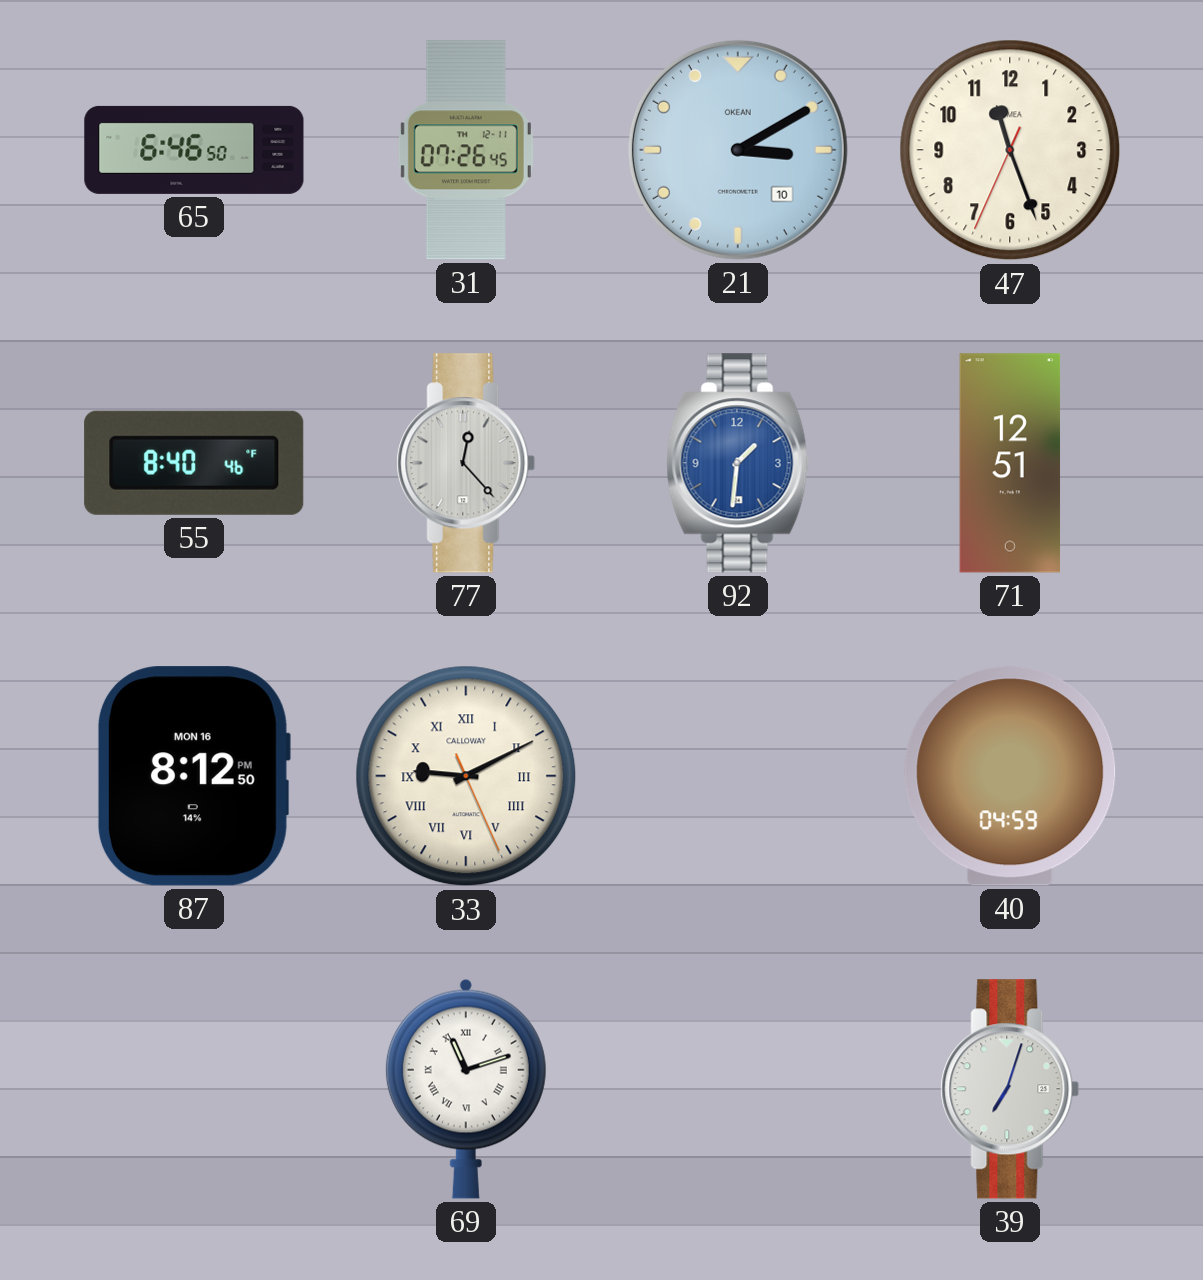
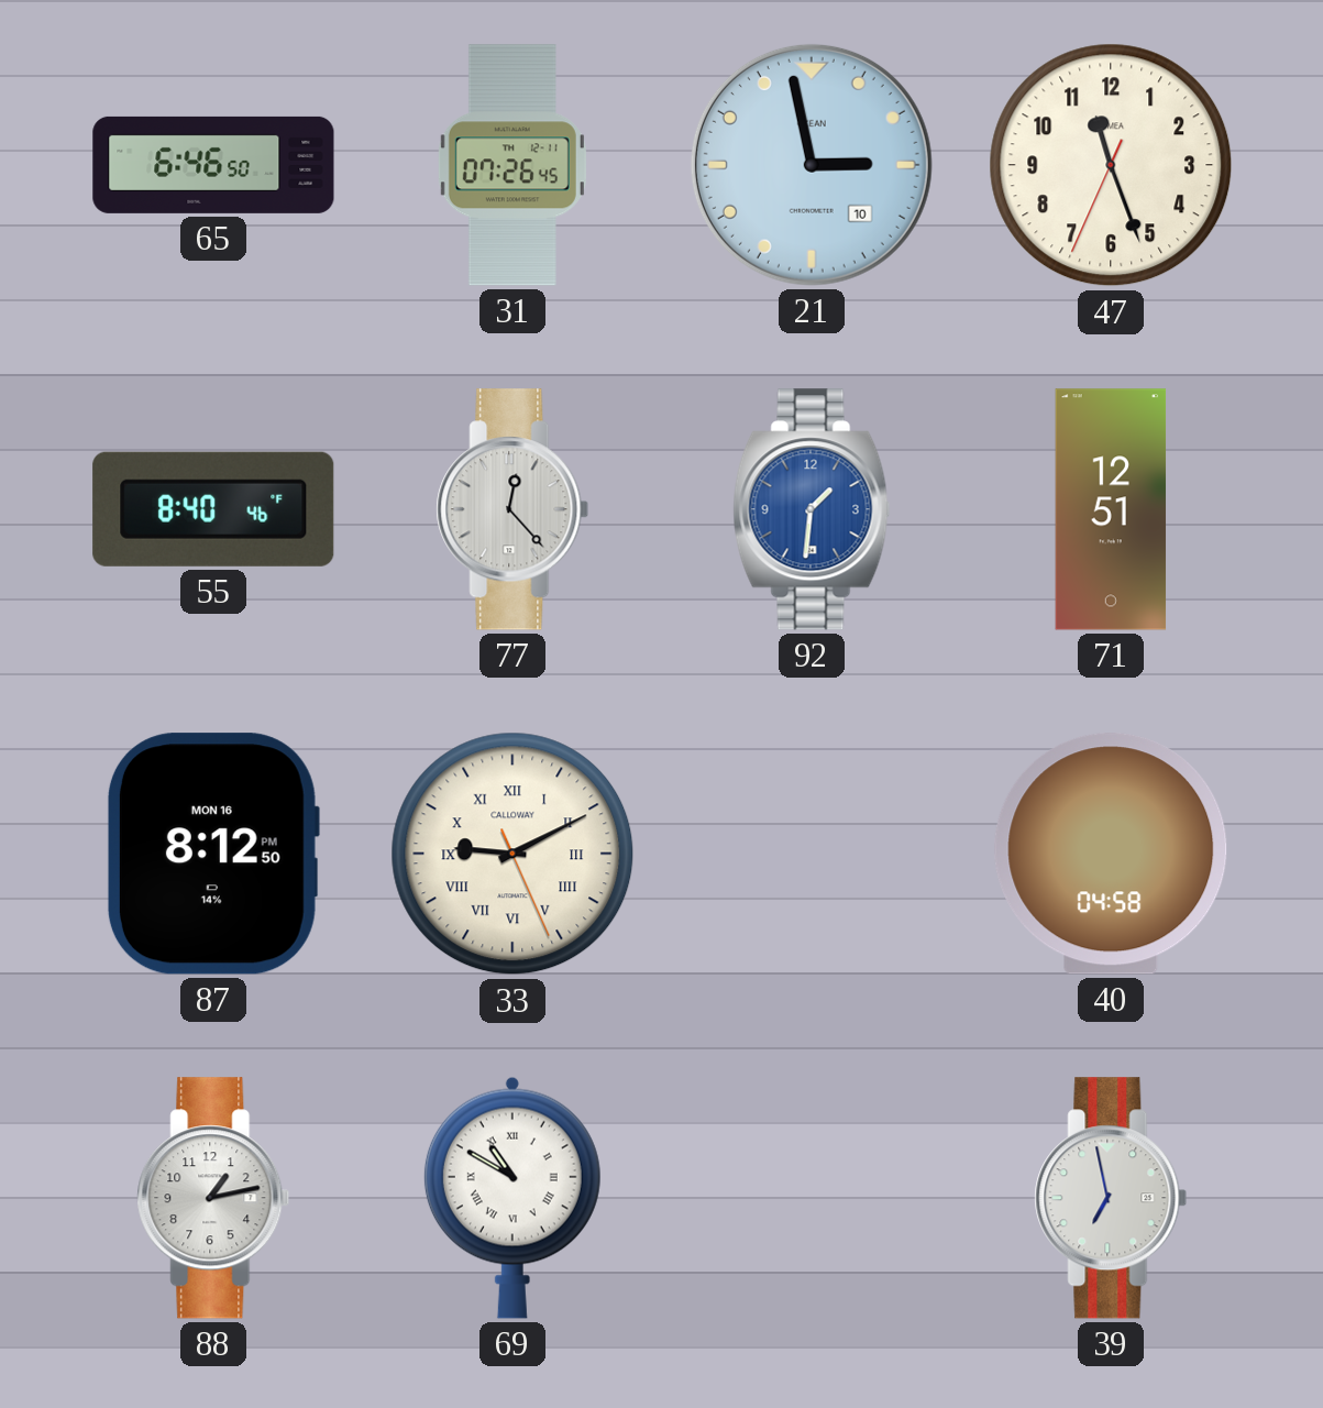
21: 3:10 -> 2:58 (812, 165)
40: 04:59 -> 04:58 (1111, 854)
88: none -> 1:13 (213, 1198)
69: 11:12 -> 10:50 (512, 1198)
39: 7:03 -> 6:58 (1111, 1198)
